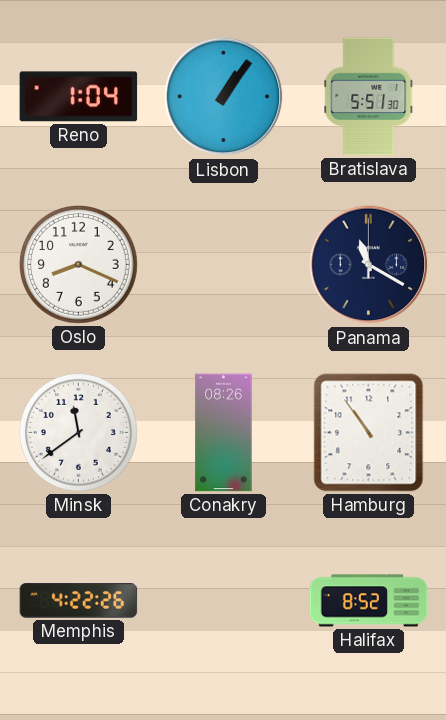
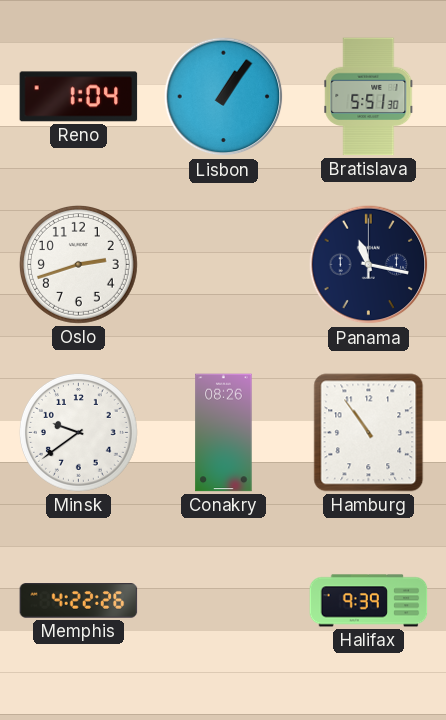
Oslo: 8:19 -> 2:42 (78, 264)
Panama: 11:20 -> 11:17 (369, 265)
Minsk: 11:39 -> 9:39 (78, 432)
Halifax: 8:52 -> 9:39 (369, 601)
